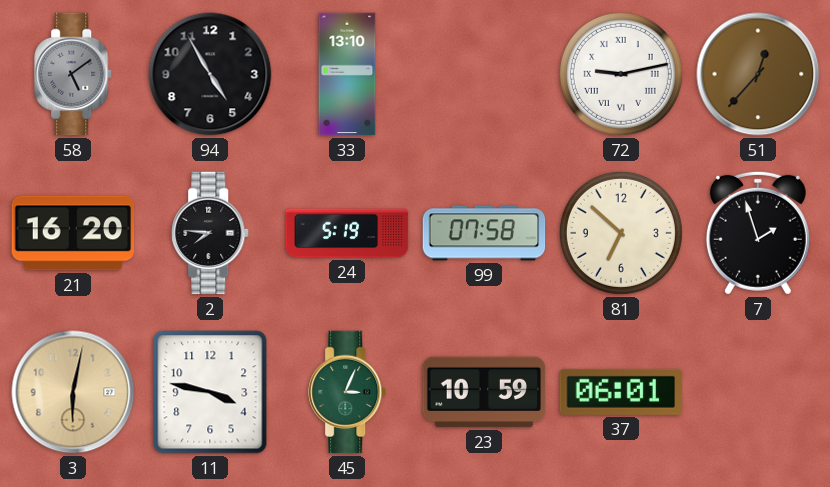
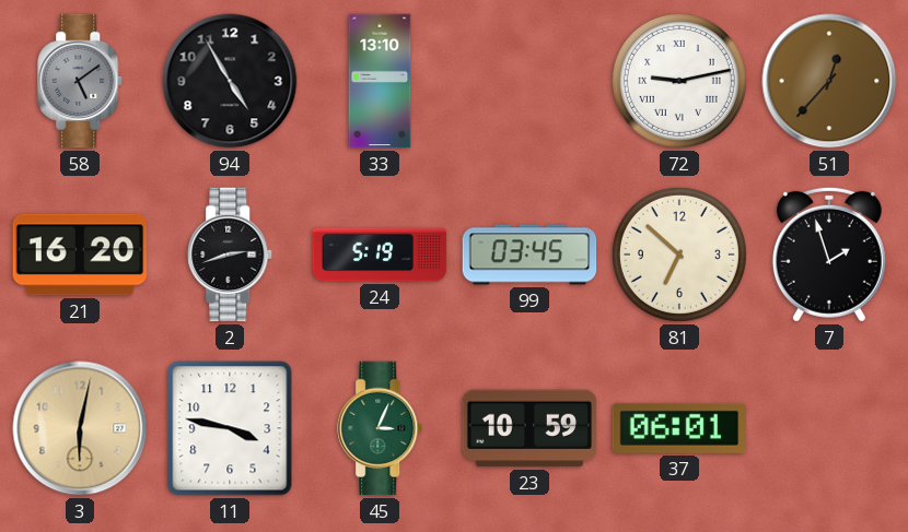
2: 7:46 -> 2:42 (231, 255)
99: 07:58 -> 03:45 (529, 255)
